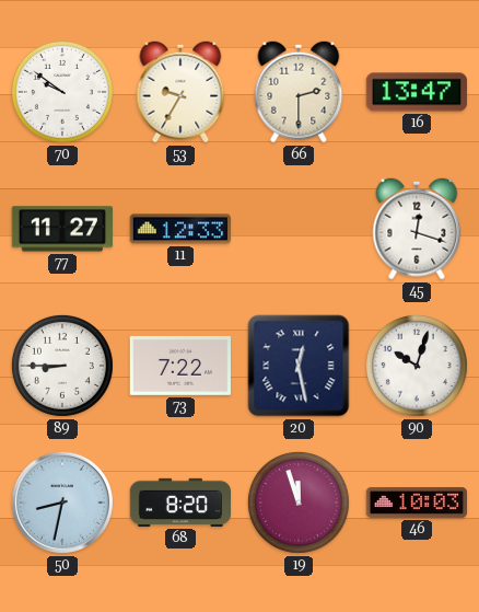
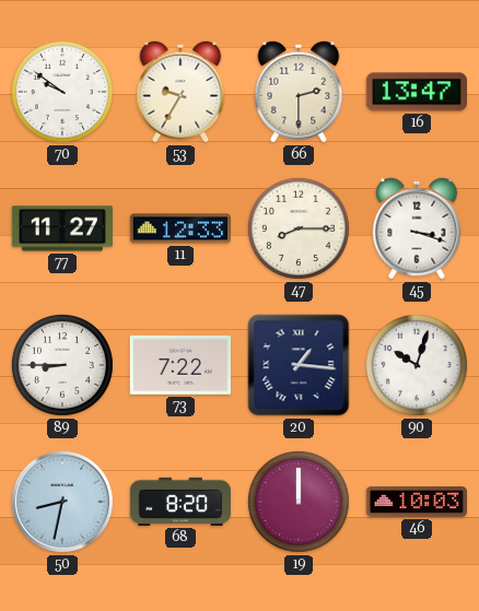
47: none -> 8:15 (299, 228)
45: 12:18 -> 3:18 (417, 228)
20: 12:28 -> 1:16 (299, 365)
19: 11:57 -> 12:00 (299, 502)
